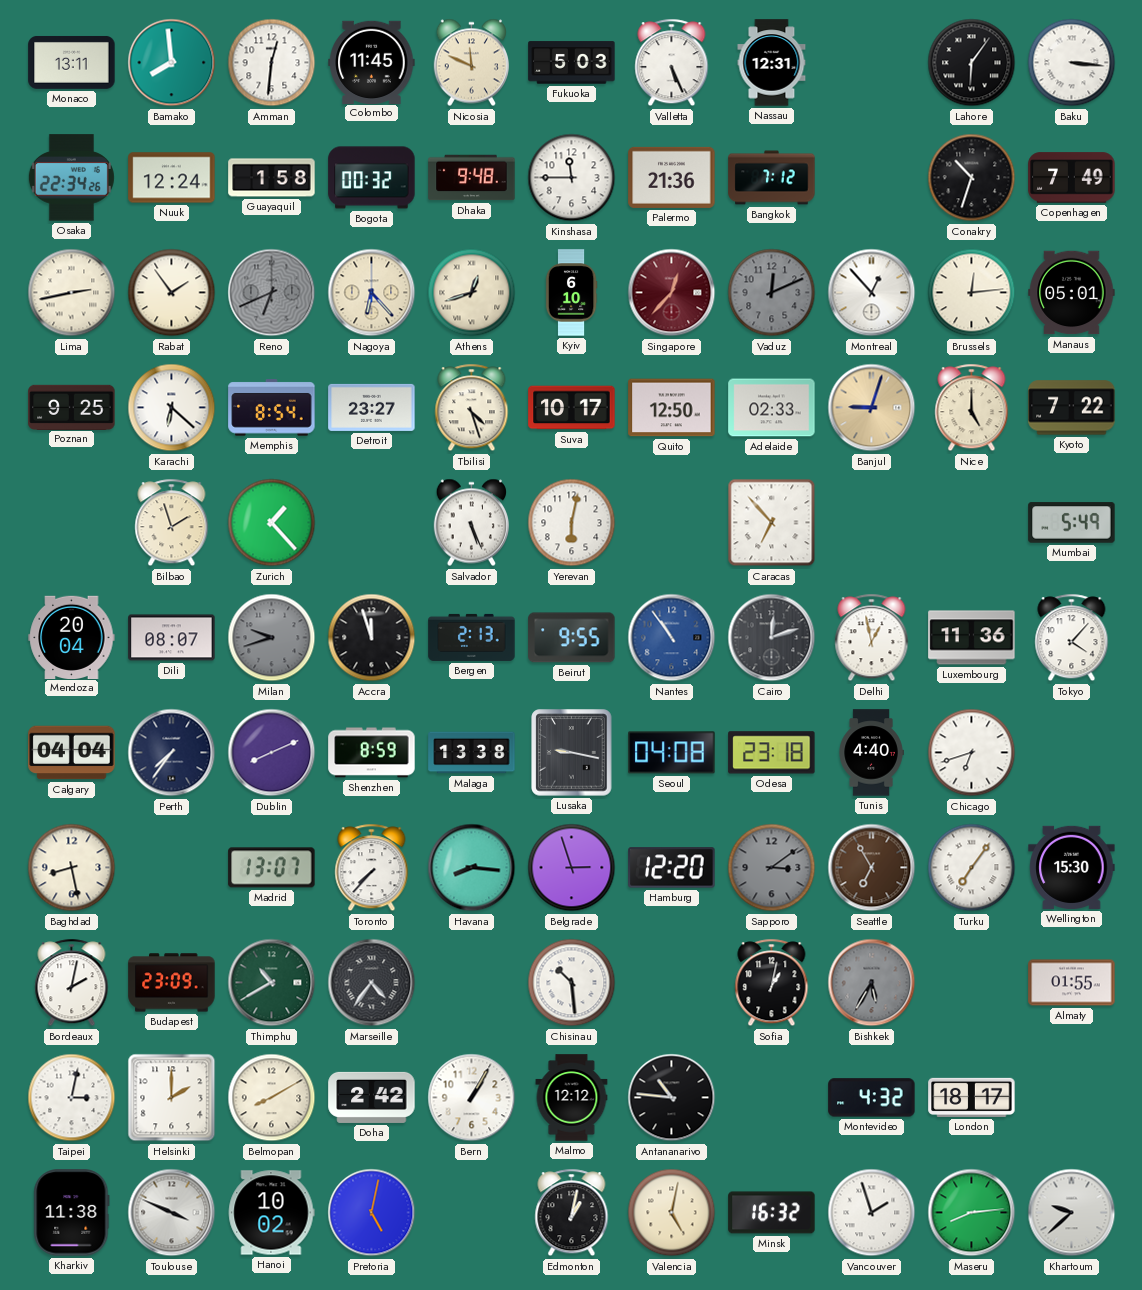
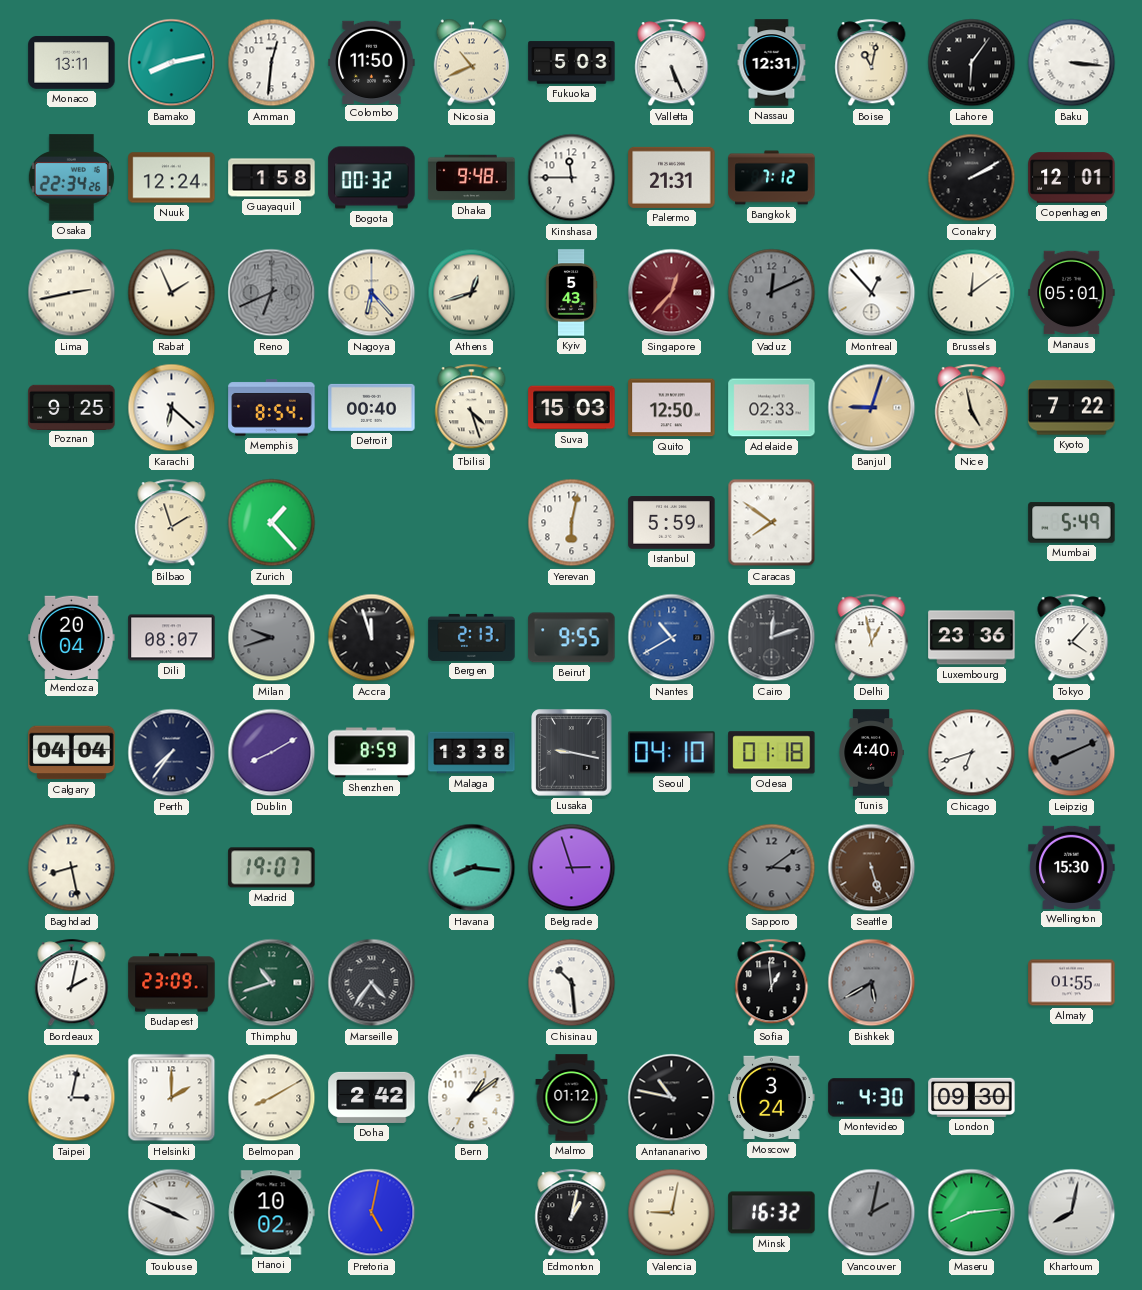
Bamako: 7:59 -> 8:13 (172, 63)
Colombo: 11:45 -> 11:50 (372, 62)
Nicosia: 11:49 -> 10:41 (471, 63)
Boise: none -> 11:02 (872, 63)
Palermo: 21:36 -> 21:31 (672, 177)
Conakry: 10:33 -> 2:10 (972, 178)
Copenhagen: 7:49 -> 12:01 (1072, 178)
Rabat: 1:54 -> 1:56 (172, 293)
Kyiv: 6:10 -> 5:43 (571, 293)
Brussels: 12:14 -> 12:09 (972, 293)
Detroit: 23:27 -> 00:40 (372, 407)
Suva: 10:17 -> 15:03 (572, 408)
Nice: 5:00 -> 4:58 (972, 408)
Salvador: 5:26 -> none (471, 523)
Istanbul: none -> 5:59 (672, 523)
Caracas: 6:53 -> 7:51 (772, 523)
Nantes: 10:54 -> 10:40 (672, 638)
Luxembourg: 11:36 -> 23:36 (972, 638)
Dublin: 8:11 -> 8:10 (272, 753)
Seoul: 04:08 -> 04:10 (672, 753)
Odesa: 23:18 -> 01:18 (772, 753)
Leipzig: none -> 8:11 (1072, 753)
Madrid: 13:07 -> 19:07 (272, 868)
Toronto: 7:37 -> none (372, 868)
Hamburg: 12:20 -> none (672, 868)
Seattle: 6:55 -> 5:27 (872, 868)
Turku: 7:06 -> none (972, 868)
Thimphu: 10:40 -> 10:42 (272, 983)
Sofia: 1:02 -> 12:59 (772, 983)
Bishkek: 5:35 -> 5:40 (872, 983)
Bern: 1:05 -> 1:09 (472, 1098)
Malmo: 12:12 -> 01:12 (572, 1098)
Antananarivo: 10:46 -> 10:47 (672, 1098)
Moscow: none -> 3:24 (772, 1098)
Montevideo: 4:32 -> 4:30 (872, 1098)
London: 18:17 -> 09:30 (972, 1097)
Kharkiv: 11:38 -> none (72, 1213)
Valencia: 5:02 -> 9:02 (672, 1213)
Vancouver: 1:57 -> 2:02 (872, 1213)
Vancouver dial: white -> grey (872, 1213)
Khartoum: 9:38 -> 8:02 (1072, 1213)
